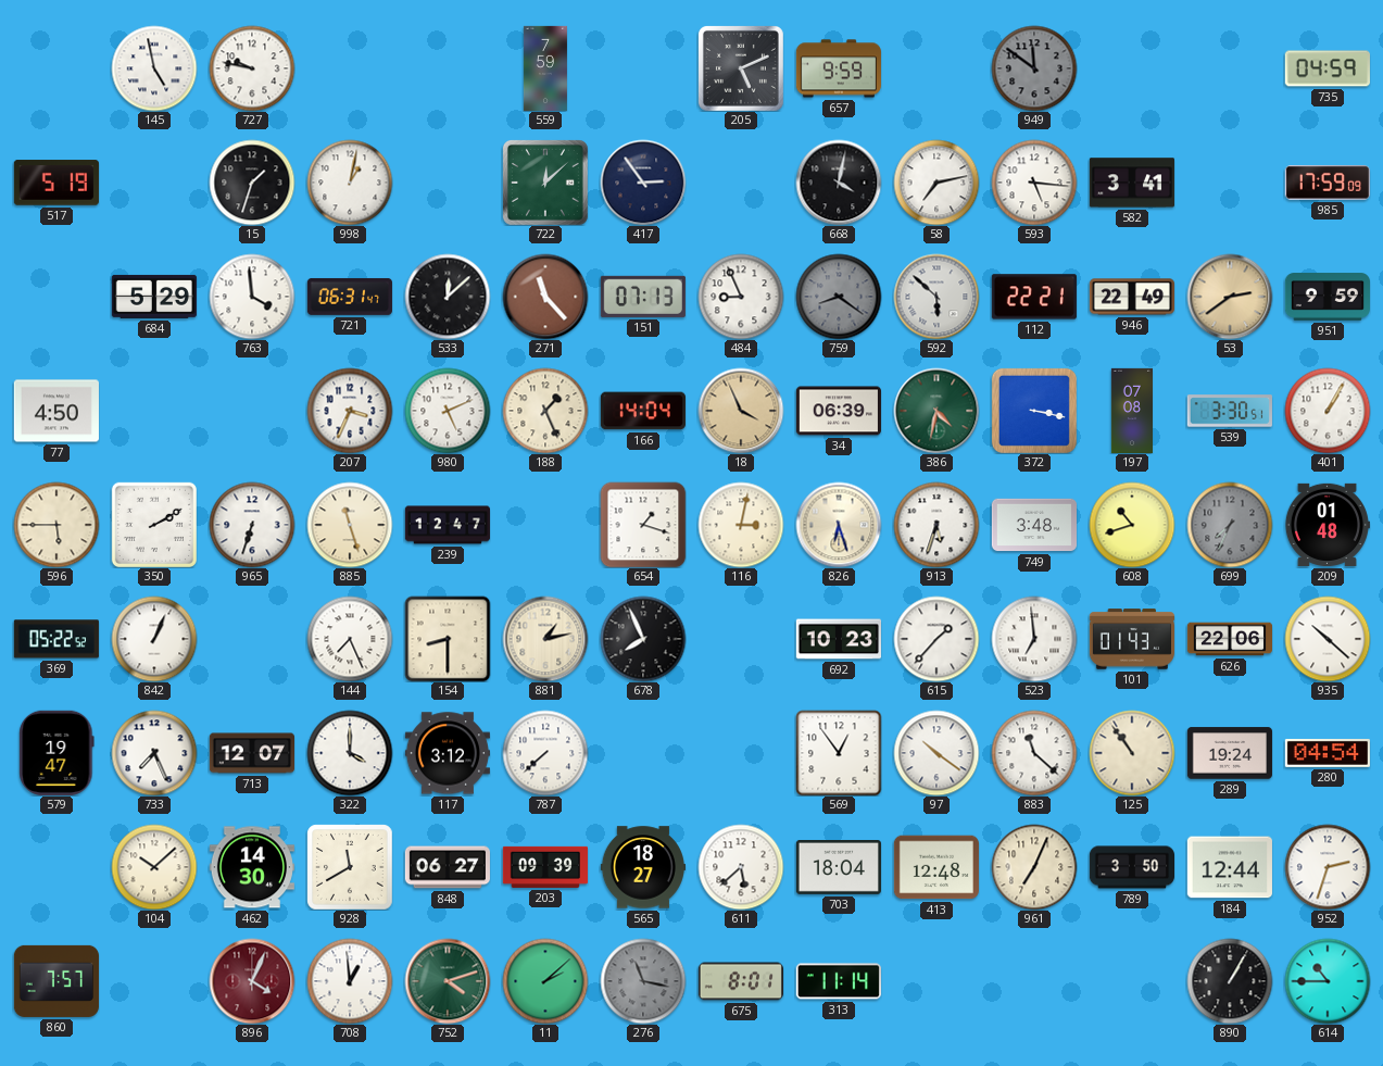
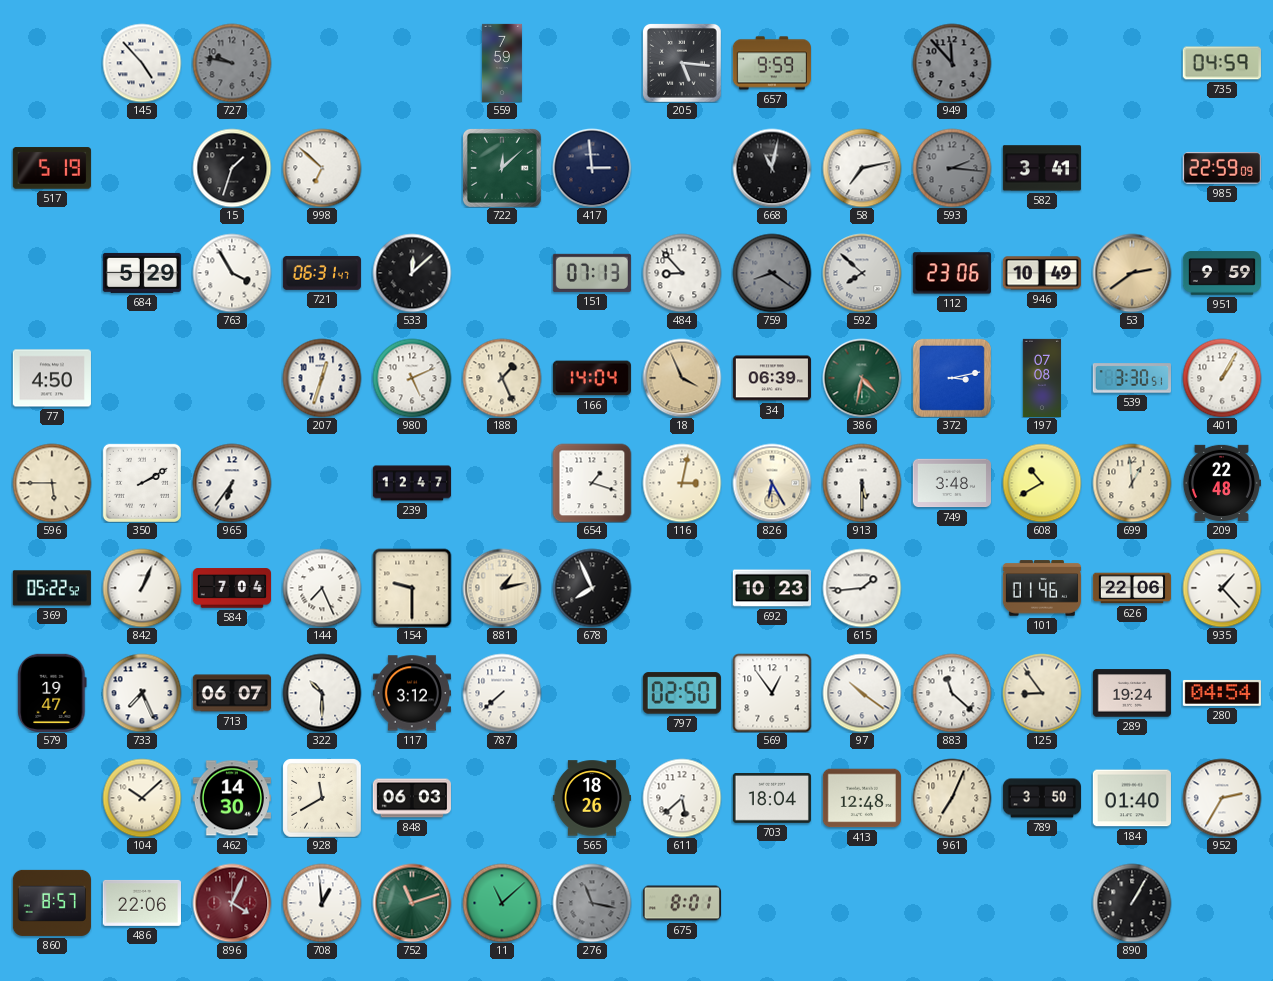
145: 4:58 -> 4:53 (142, 63)
727 dial: white -> grey (232, 63)
205: 5:11 -> 5:16 (682, 63)
949: 11:51 -> 11:53 (952, 63)
998: 1:02 -> 6:52 (322, 168)
417: 2:54 -> 2:59 (592, 168)
668: 4:02 -> 11:02 (772, 168)
593: 5:16 -> 2:16 (952, 168)
593 dial: white -> grey (952, 168)
985: 17:59 -> 22:59 (1222, 168)
763: 3:59 -> 3:55 (232, 273)
271: 11:23 -> none (545, 297)
484: 8:56 -> 8:53 (682, 273)
592: 5:52 -> 7:52 (862, 273)
112: 22:21 -> 23:06 (952, 273)
946: 22:49 -> 10:49 (1041, 273)
207: 3:34 -> 12:33 (322, 378)
372: 3:17 -> 3:13 (952, 378)
965: 6:33 -> 6:36 (232, 483)
885: 11:27 -> none (350, 525)
826: 6:27 -> 6:25 (772, 483)
913: 5:33 -> 5:30 (862, 483)
608: 10:42 -> 10:40 (1042, 483)
699: 7:34 -> 12:59 (1132, 483)
699 dial: grey -> cream (1132, 483)
209: 01:48 -> 22:48 (1222, 483)
584: none -> 7:04 (231, 588)
154: 8:30 -> 9:30 (412, 588)
615: 1:37 -> 1:44 (862, 588)
523: 6:59 -> none (1034, 639)
101: 01:43 -> 01:46 (1041, 588)
935: 10:22 -> 1:23 (1222, 588)
713: 12:07 -> 06:07 (231, 693)
322: 4:00 -> 10:30 (322, 693)
797: none -> 02:50 (682, 693)
125: 10:54 -> 8:54 (1042, 693)
848: 06:27 -> 06:03 (412, 798)
203: 09:39 -> none (545, 867)
565: 18:27 -> 18:26 (591, 798)
184: 12:44 -> 01:40 (1132, 798)
952: 2:33 -> 2:35 (1222, 798)
860: 7:57 -> 8:57 (52, 903)
486: none -> 22:06 (142, 903)
752: 4:12 -> 11:12 (412, 903)
11: 2:08 -> 11:08 (502, 903)
313: 11:14 -> none (839, 981)
614: 10:45 -> none (1328, 981)
